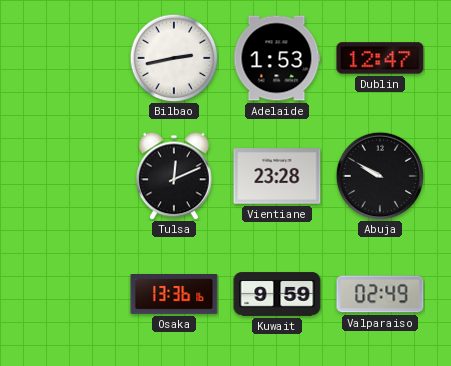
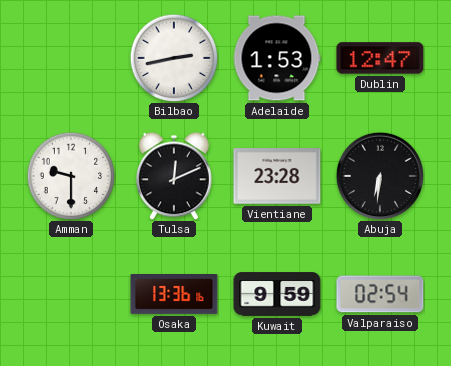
Amman: none -> 9:30 (71, 176)
Abuja: 9:50 -> 6:31 (379, 175)
Valparaiso: 02:49 -> 02:54 (380, 294)
